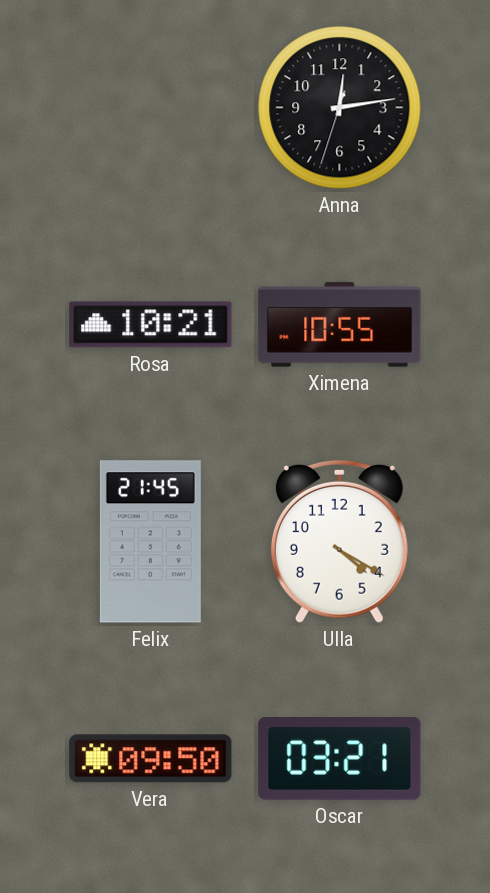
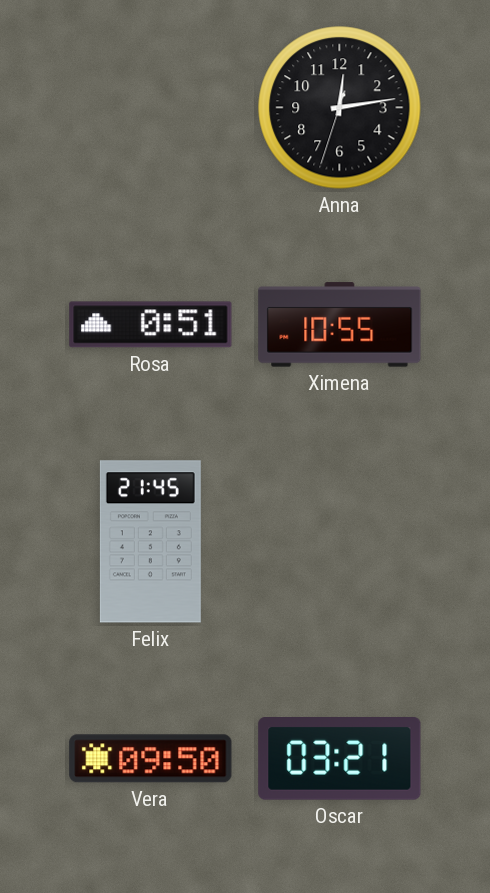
Rosa: 10:21 -> 0:51 (151, 325)
Ulla: 4:20 -> none (339, 541)
